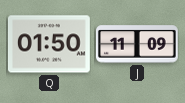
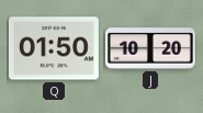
J: 11:09 -> 10:20 (150, 48)
